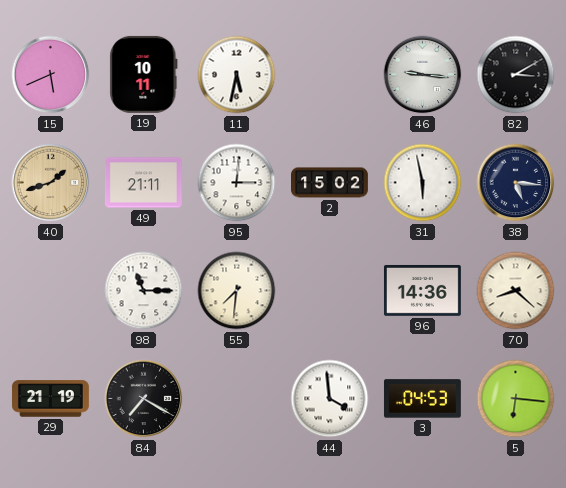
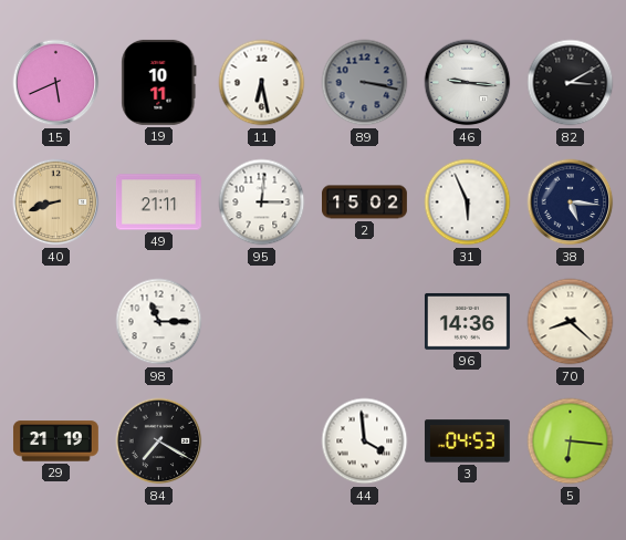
11: 5:32 -> 6:28 (262, 83)
89: none -> 3:17 (365, 83)
40: 1:42 -> 8:42 (56, 202)
31: 5:58 -> 5:56 (468, 202)
55: 7:31 -> none (237, 291)
